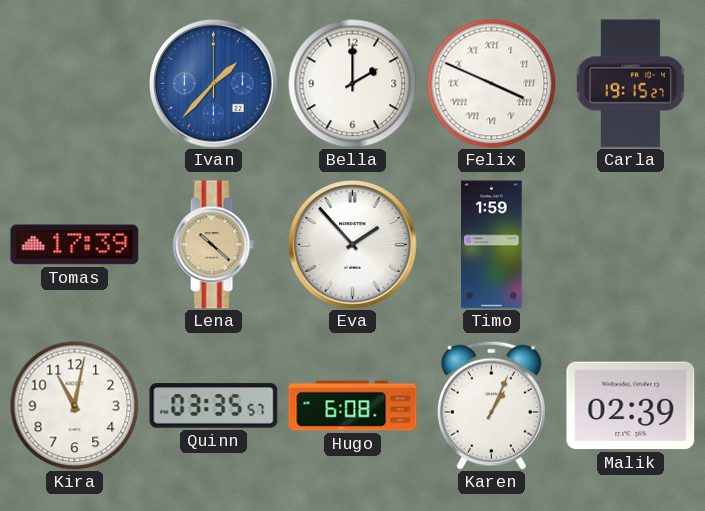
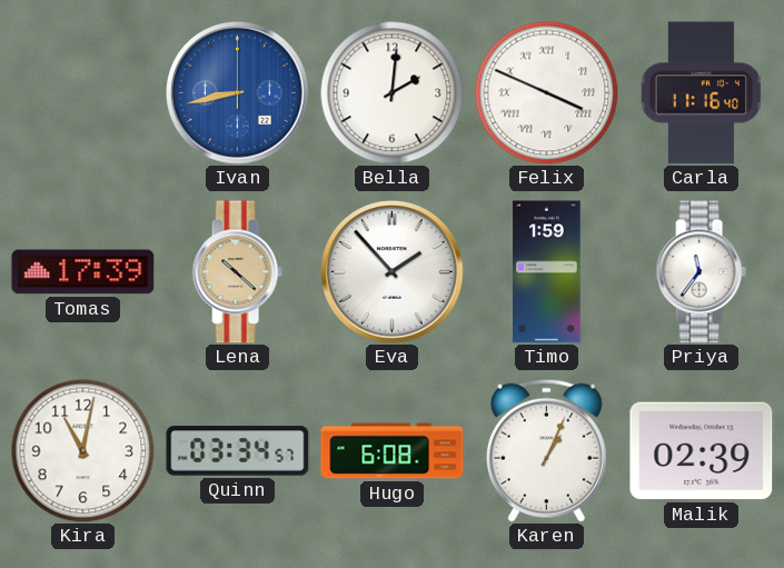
Ivan: 1:37 -> 8:43 (238, 93)
Bella: 2:00 -> 2:01 (391, 92)
Carla: 19:15 -> 11:16 (701, 93)
Priya: none -> 11:36 (701, 272)
Quinn: 03:35 -> 03:34 (238, 451)
